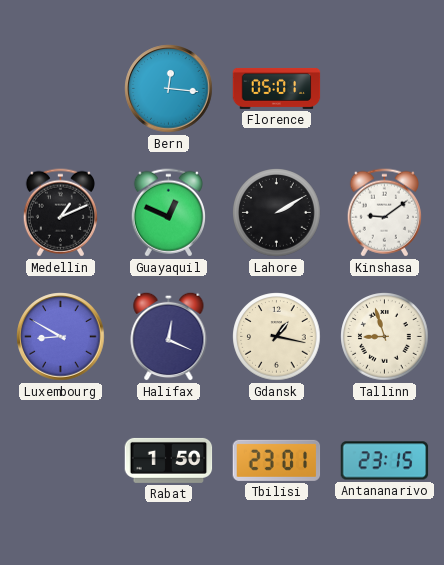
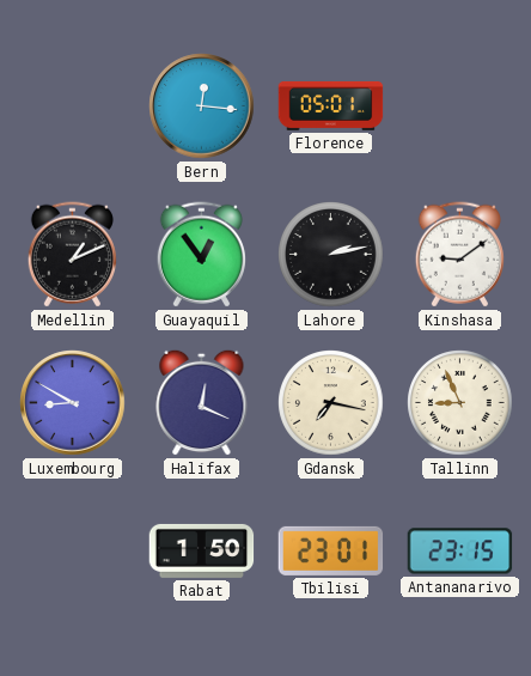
Guayaquil: 12:49 -> 12:54 (201, 255)
Lahore: 2:10 -> 2:13 (331, 255)
Gdansk: 1:17 -> 7:17 (331, 403)
Tallinn: 8:57 -> 8:56 (460, 403)
